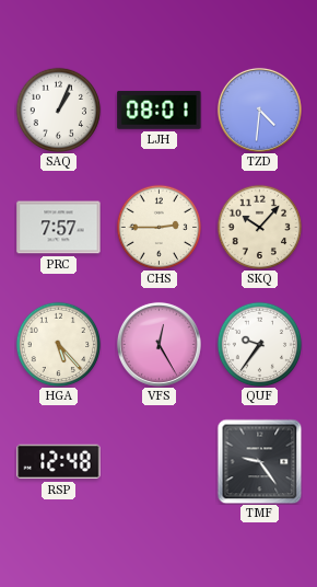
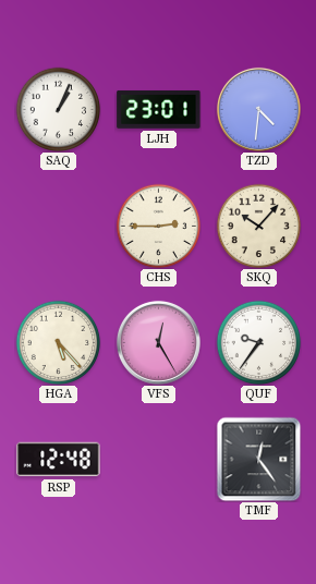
LJH: 08:01 -> 23:01 (159, 109)
PRC: 7:57 -> none (59, 228)
TMF: 9:24 -> 12:24 (258, 459)
